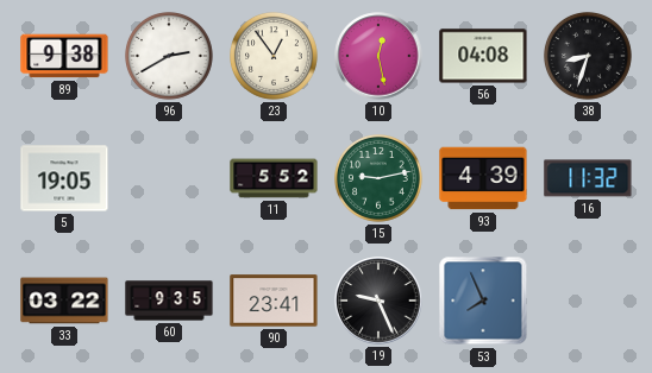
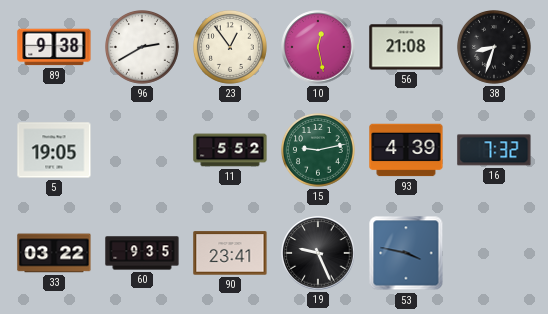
56: 04:08 -> 21:08 (406, 47)
16: 11:32 -> 7:32 (494, 150)
53: 7:56 -> 3:47 (406, 253)
